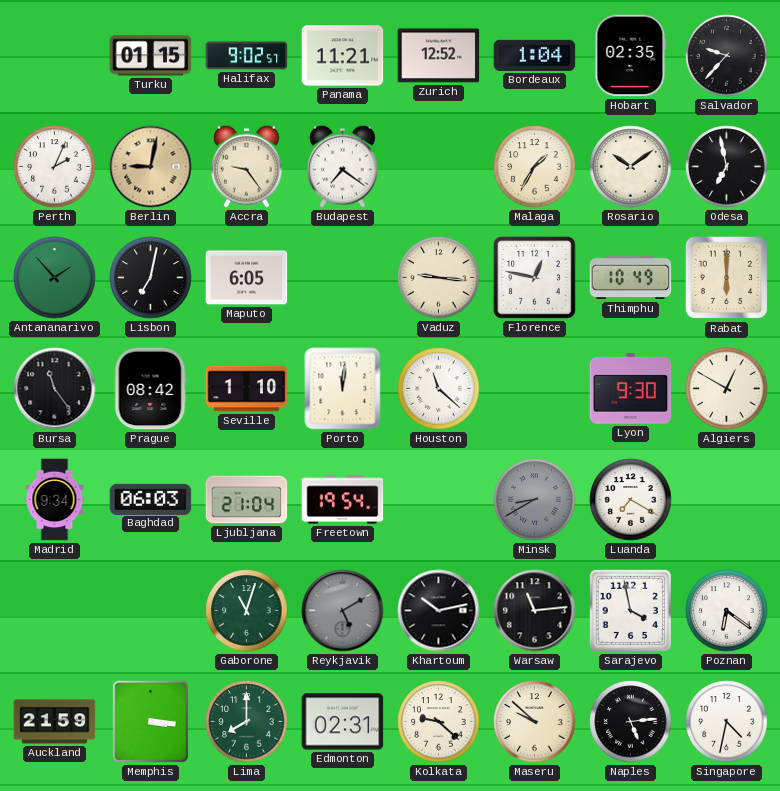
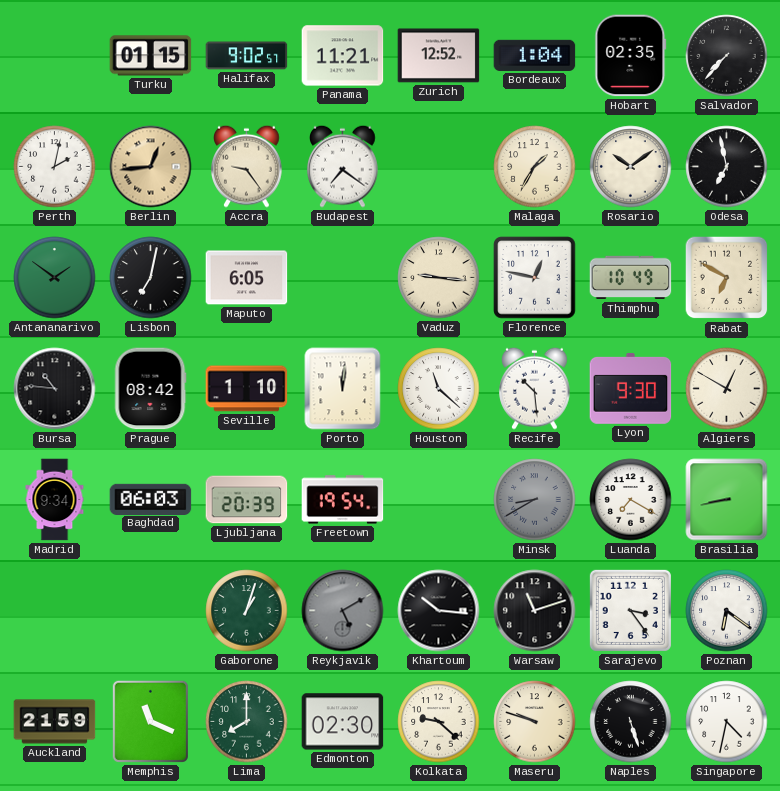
Salvador: 9:37 -> 7:37 (727, 56)
Perth: 2:04 -> 2:02 (55, 167)
Berlin: 9:02 -> 12:44 (151, 167)
Antananarivo: 1:53 -> 1:51 (55, 278)
Rabat: 6:00 -> 6:50 (727, 278)
Bursa: 11:24 -> 10:46 (55, 389)
Recife: none -> 10:29 (535, 388)
Ljubljana: 21:04 -> 20:39 (247, 500)
Brasilia: none -> 8:43 (727, 500)
Gaborone: 11:03 -> 1:03 (247, 611)
Khartoum: 10:13 -> 10:16 (439, 611)
Warsaw: 11:14 -> 11:12 (535, 611)
Sarajevo: 3:58 -> 3:24 (630, 610)
Memphis: 3:16 -> 11:19 (150, 721)
Edmonton: 02:31 -> 02:30 (343, 722)
Maseru: 9:52 -> 9:48 (535, 722)
Naples: 5:14 -> 5:27 (631, 722)
